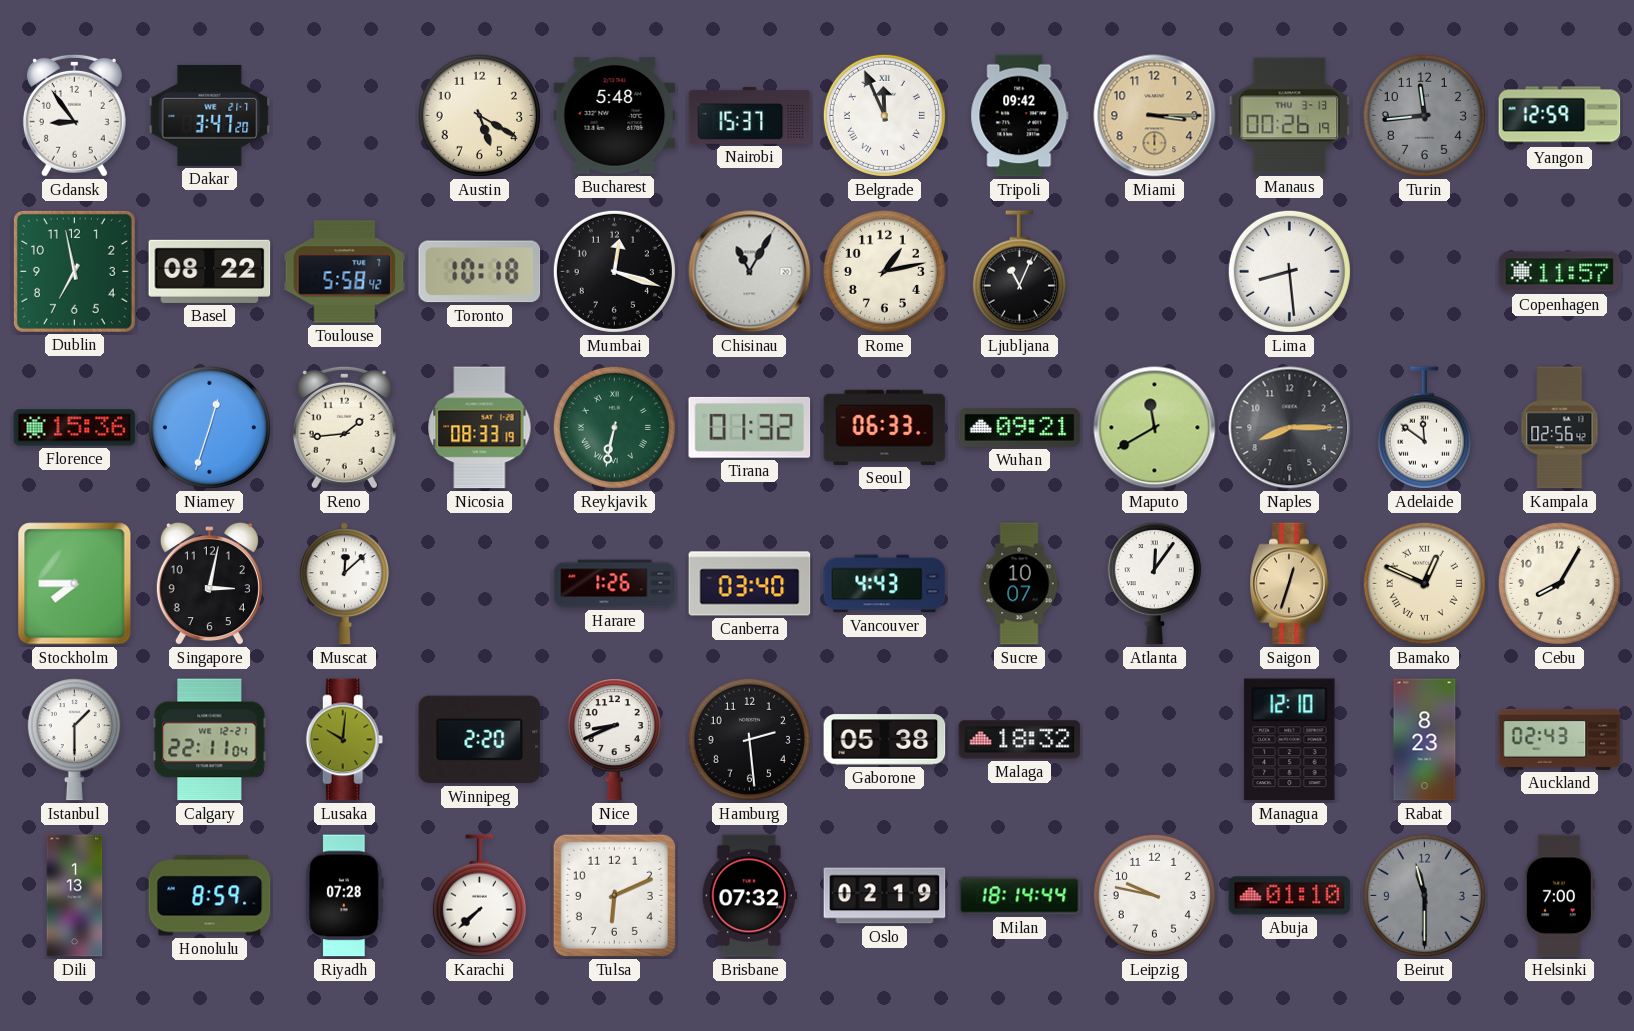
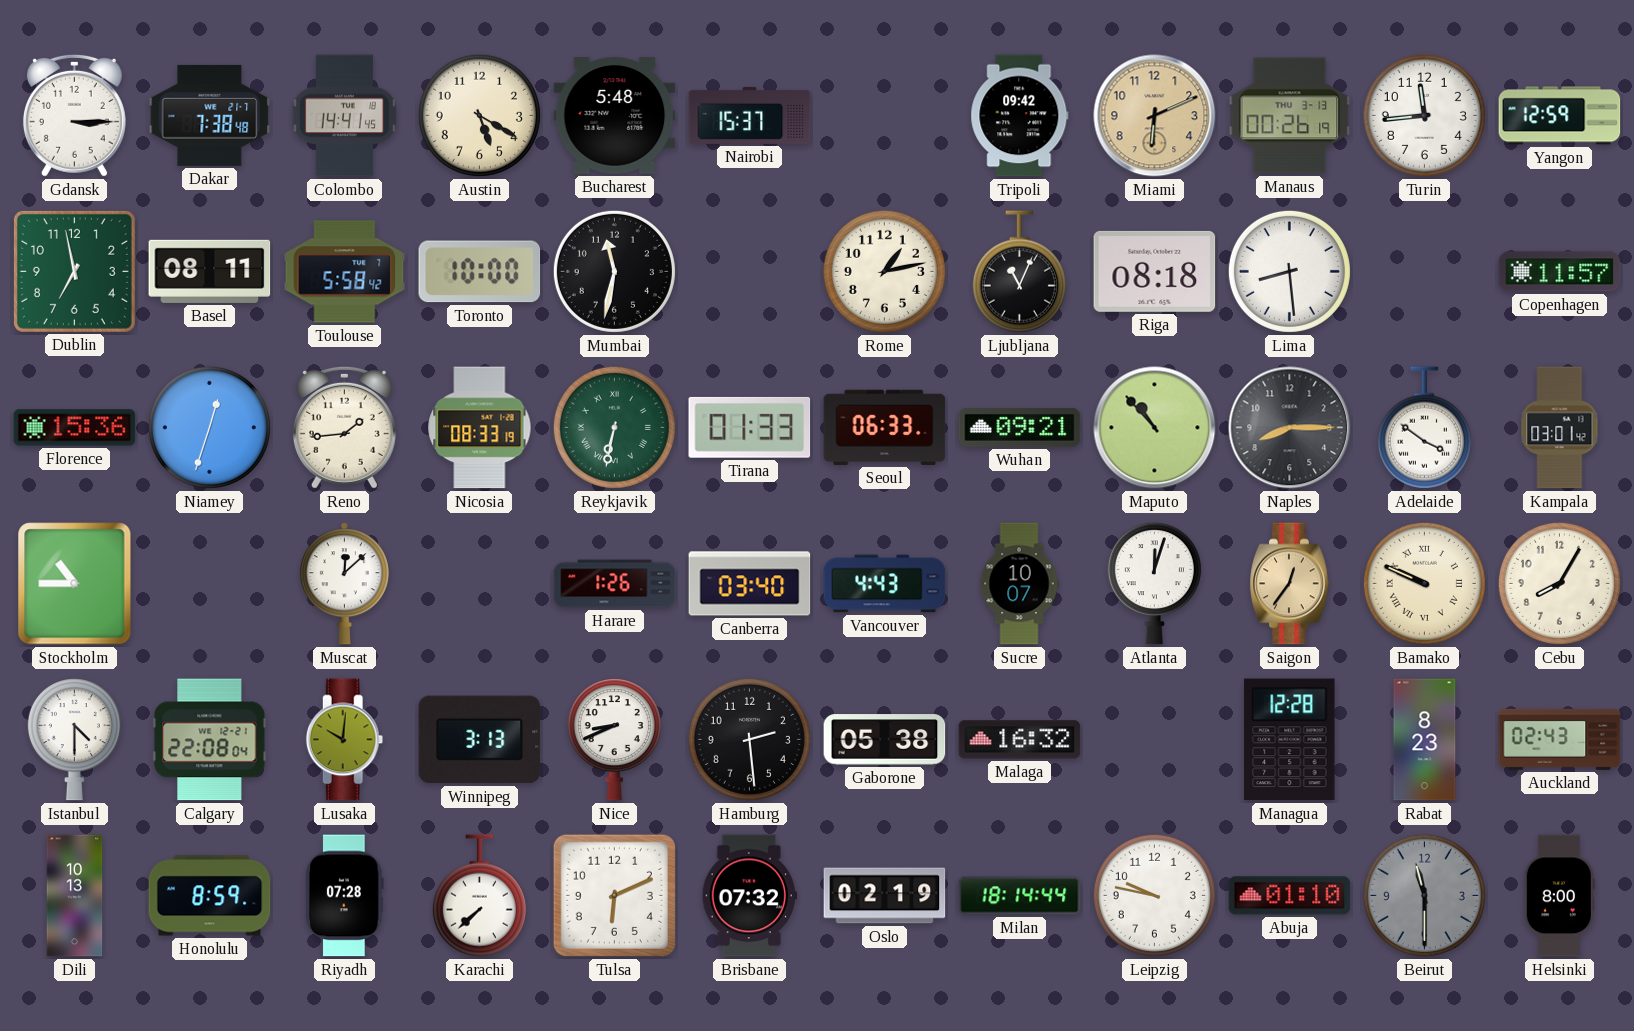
Gdansk: 8:54 -> 3:15 (74, 115)
Dakar: 3:47 -> 7:38 (210, 115)
Colombo: none -> 14:41 (344, 116)
Belgrade: 11:56 -> none (884, 115)
Miami: 3:15 -> 6:11 (1155, 116)
Turin dial: grey -> white (1424, 115)
Basel: 08:22 -> 08:11 (210, 271)
Toronto: 10:18 -> 10:00 (480, 272)
Mumbai: 12:18 -> 11:32 (614, 271)
Chisinau: 11:05 -> none (750, 272)
Riga: none -> 08:18 (1155, 271)
Tirana: 01:32 -> 01:33 (750, 427)
Maputo: 11:40 -> 10:53 (1155, 428)
Adelaide: 11:51 -> 3:51 (1424, 428)
Kampala: 02:56 -> 03:01 (1560, 428)
Stockholm: 7:45 -> 10:45 (75, 584)
Singapore: 3:02 -> none (209, 585)
Atlanta: 12:06 -> 12:03 (1154, 584)
Saigon: 12:33 -> 12:36 (1290, 584)
Bamako: 12:49 -> 9:49 (1424, 583)
Istanbul: 1:30 -> 4:30 (74, 740)
Calgary: 22:11 -> 22:08 (210, 740)
Winnipeg: 2:20 -> 3:13 (480, 740)
Malaga: 18:32 -> 16:32 (1020, 740)
Managua: 12:10 -> 12:28 (1290, 740)
Dili: 1:13 -> 10:13 (75, 896)
Helsinki: 7:00 -> 8:00 (1559, 896)
